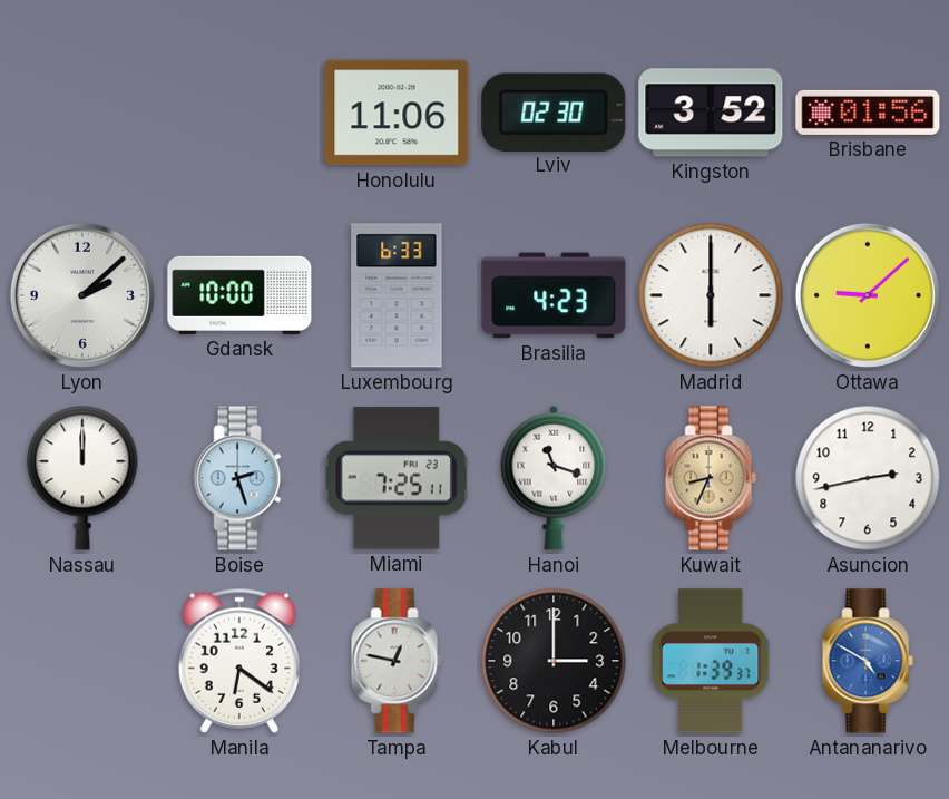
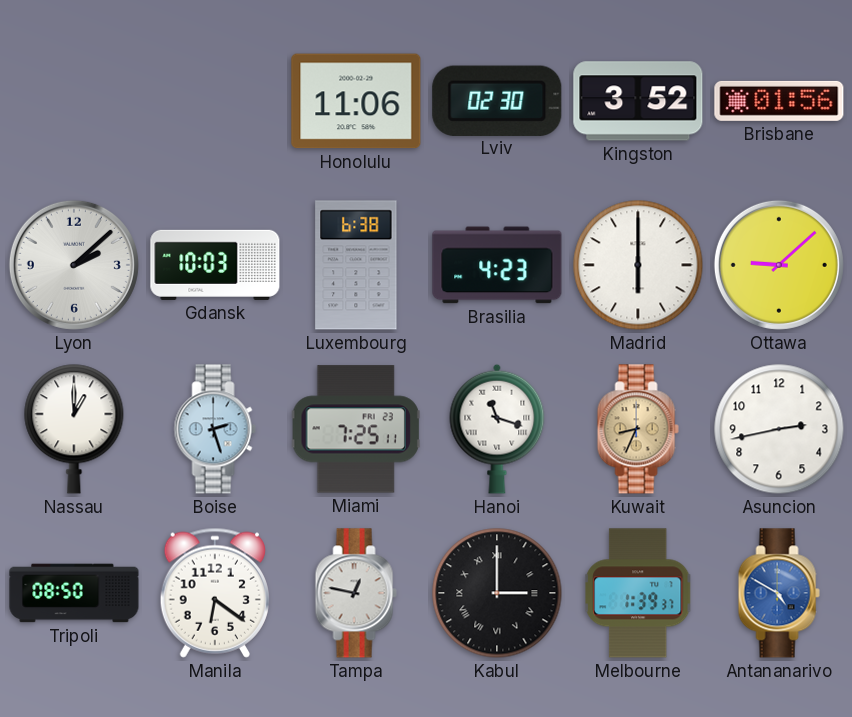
Gdansk: 10:00 -> 10:03 (215, 265)
Luxembourg: 6:33 -> 6:38 (356, 265)
Nassau: 12:00 -> 1:00 (74, 429)
Tripoli: none -> 08:50 (74, 593)
Kabul numerals: Arabic -> Roman (497, 593)
